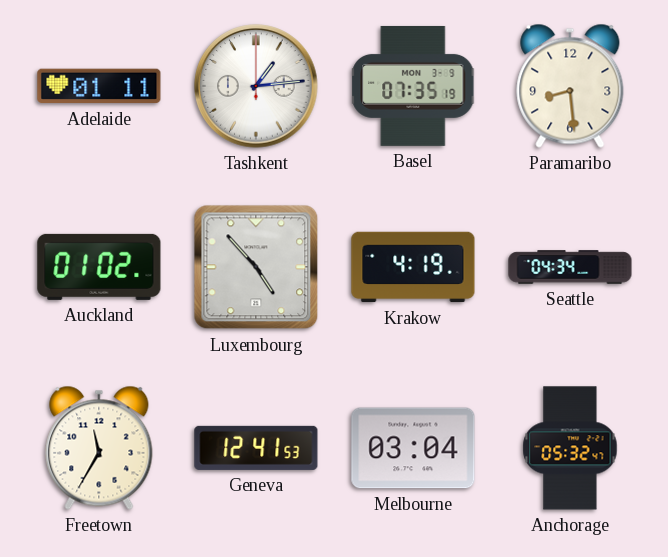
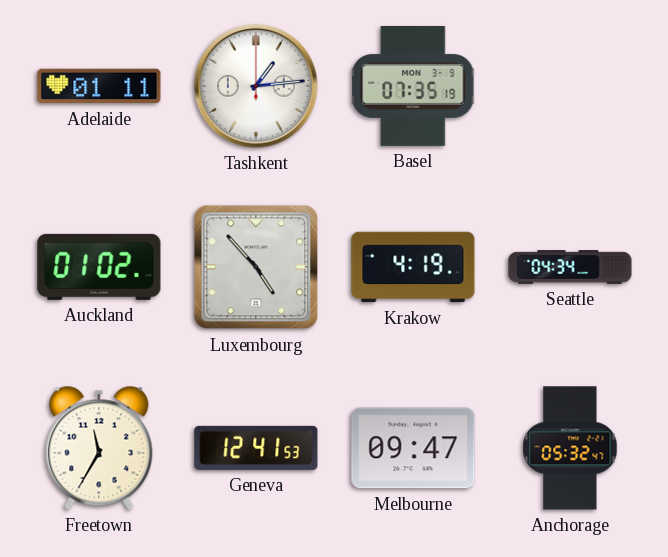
Paramaribo: 8:29 -> none (570, 86)
Melbourne: 03:04 -> 09:47 (413, 448)
